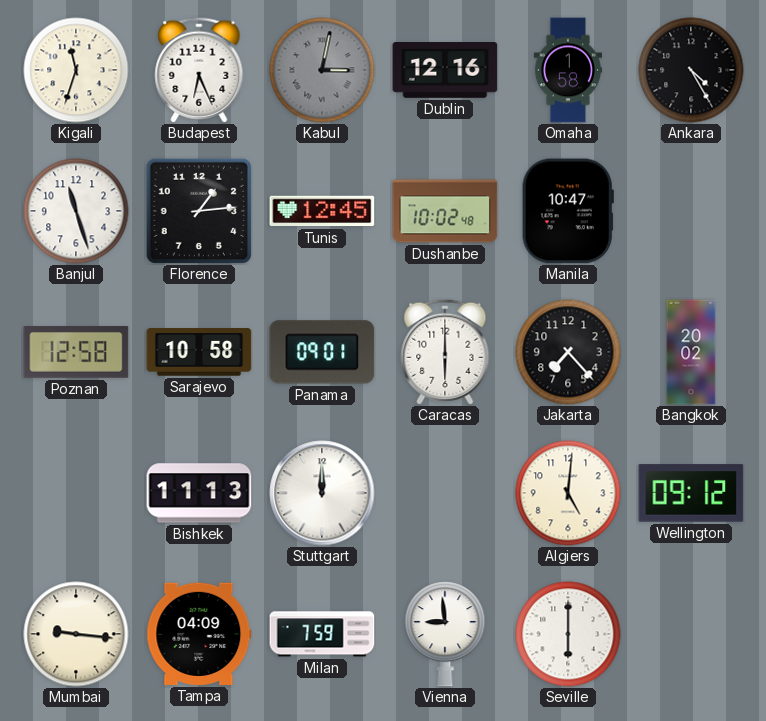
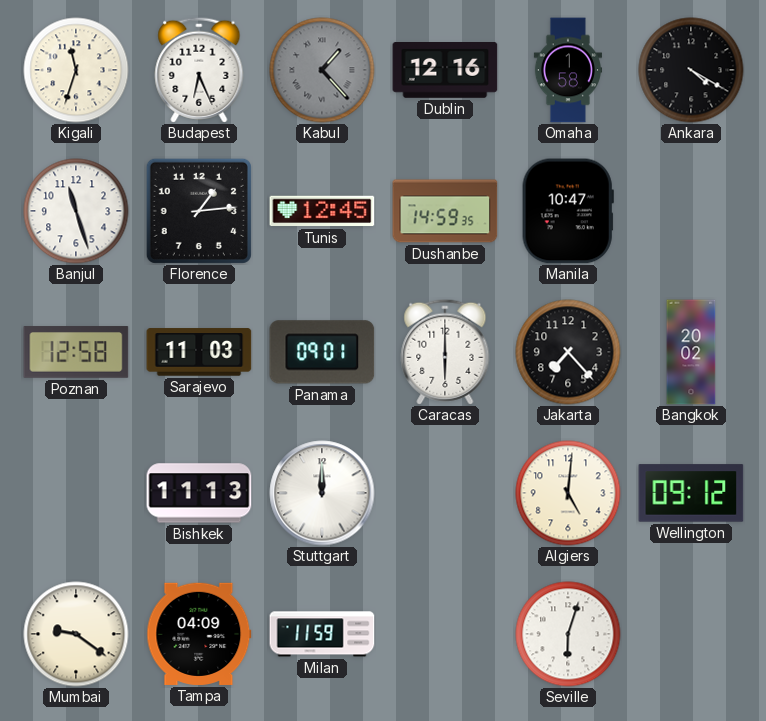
Kabul: 3:02 -> 1:23 (322, 70)
Ankara: 4:25 -> 4:20 (691, 70)
Dushanbe: 10:02 -> 14:59 (445, 211)
Sarajevo: 10:58 -> 11:03 (199, 352)
Mumbai: 9:16 -> 9:21 (76, 634)
Milan: 7:59 -> 11:59 (322, 634)
Vienna: 8:59 -> none (445, 634)
Seville: 6:00 -> 6:03 (568, 634)
